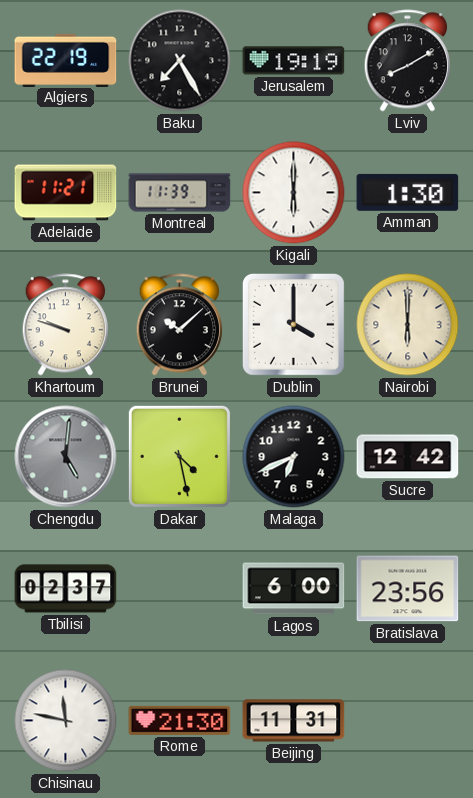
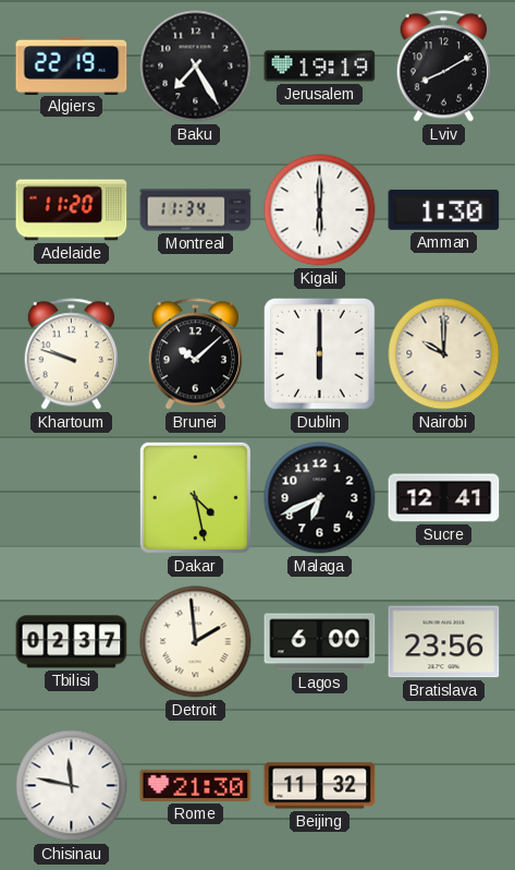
Adelaide: 11:21 -> 11:20 (72, 210)
Montreal: 11:39 -> 11:34 (196, 210)
Dublin: 4:00 -> 6:00 (319, 353)
Nairobi: 6:00 -> 10:00 (444, 354)
Chengdu: 5:01 -> none (66, 457)
Sucre: 12:42 -> 12:41 (444, 498)
Detroit: none -> 1:59 (196, 642)
Beijing: 11:31 -> 11:32 (320, 786)
